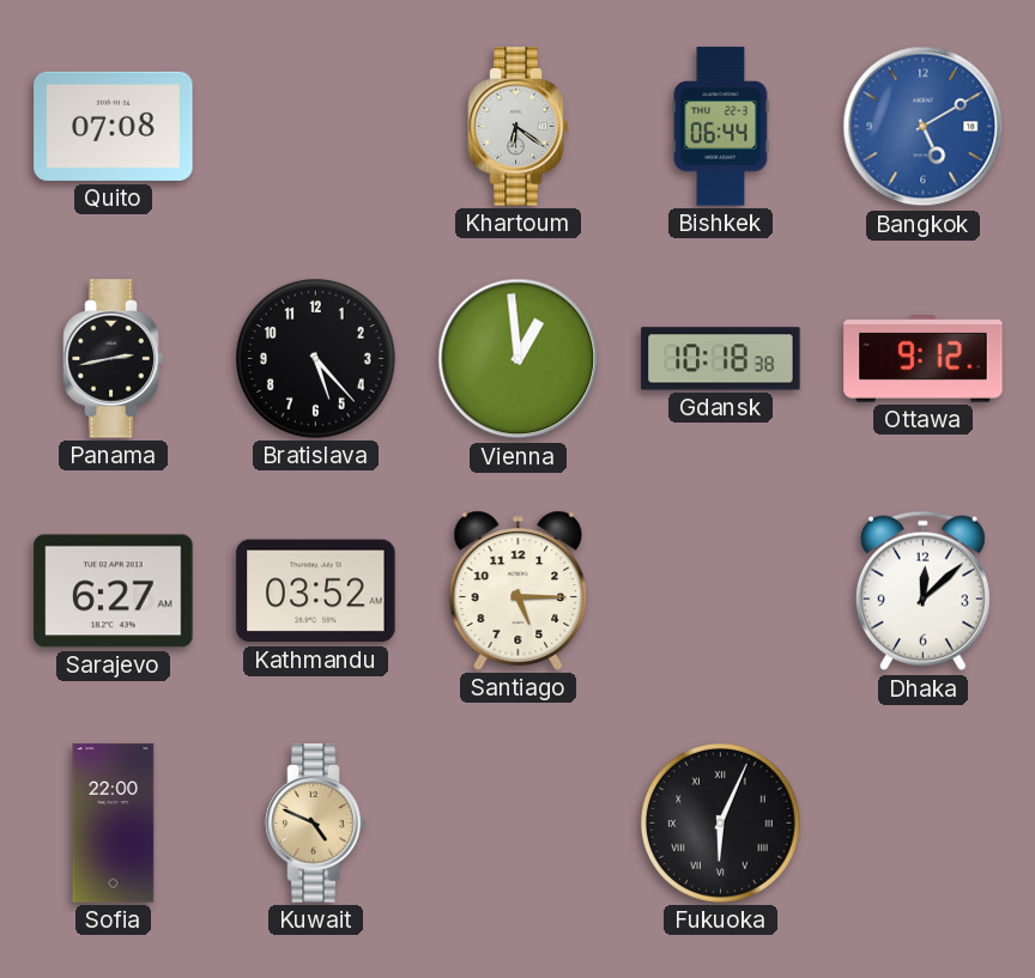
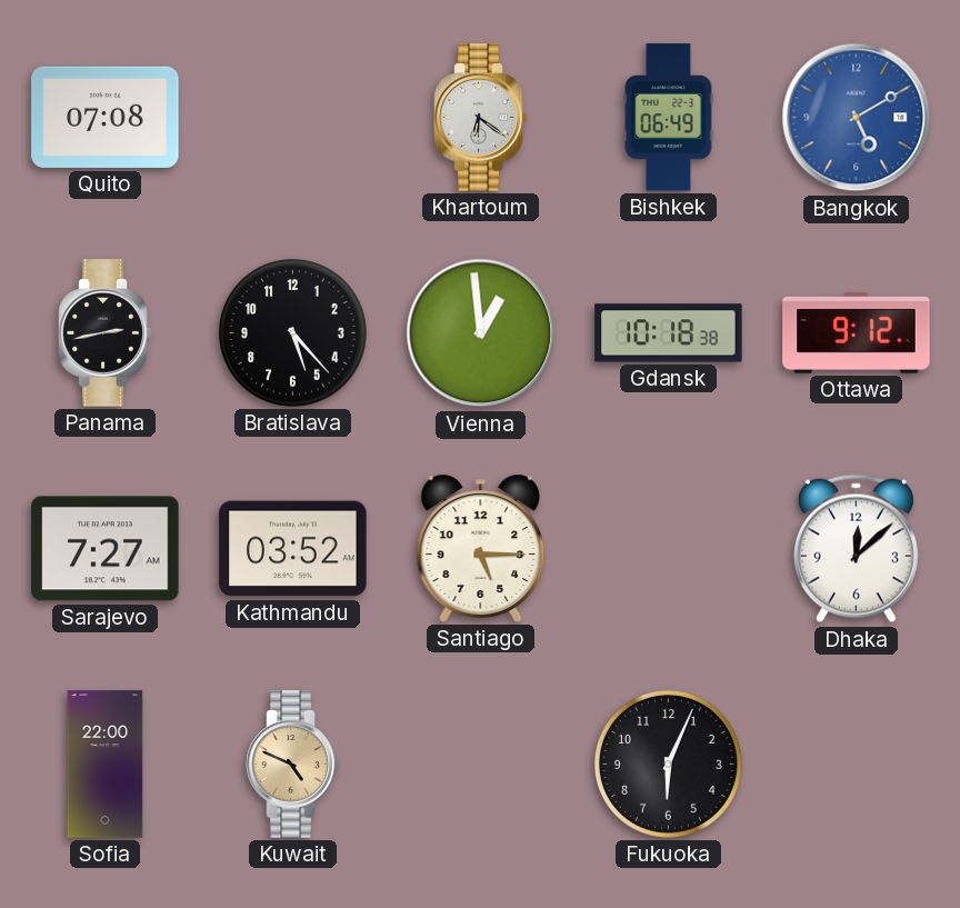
Bishkek: 06:44 -> 06:49 (669, 118)
Sarajevo: 6:27 -> 7:27 (106, 549)
Fukuoka numerals: Roman -> Arabic (668, 764)
